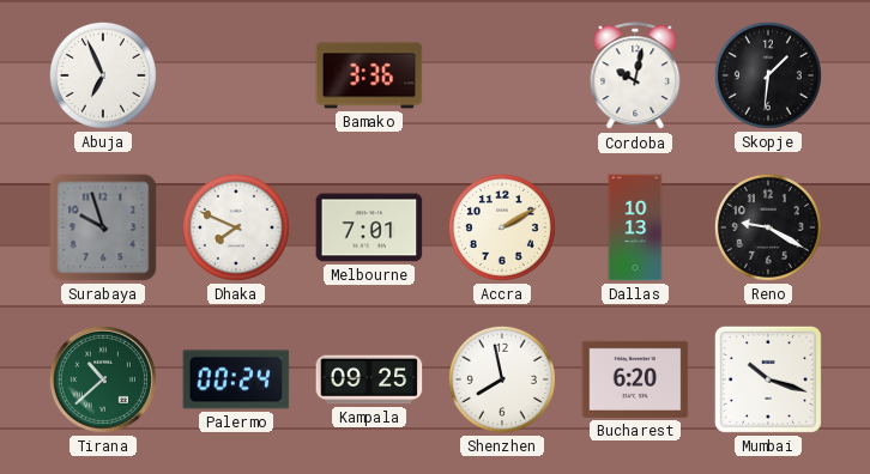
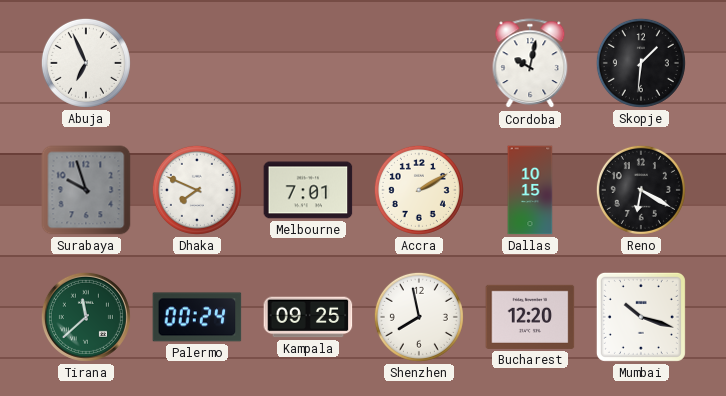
Bamako: 3:36 -> none (369, 75)
Dallas: 10:13 -> 10:15 (530, 190)
Reno: 9:20 -> 6:20 (641, 190)
Tirana: 10:38 -> 11:38 (86, 317)
Bucharest: 6:20 -> 12:20 (530, 317)
